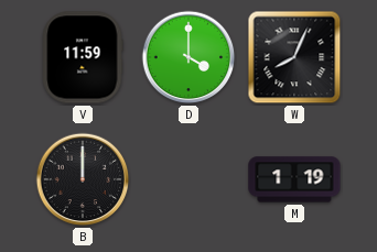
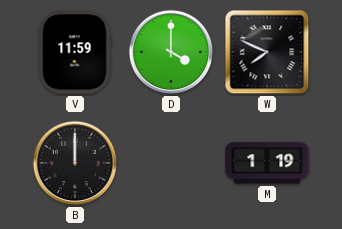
W: 8:04 -> 7:49 (267, 52)
